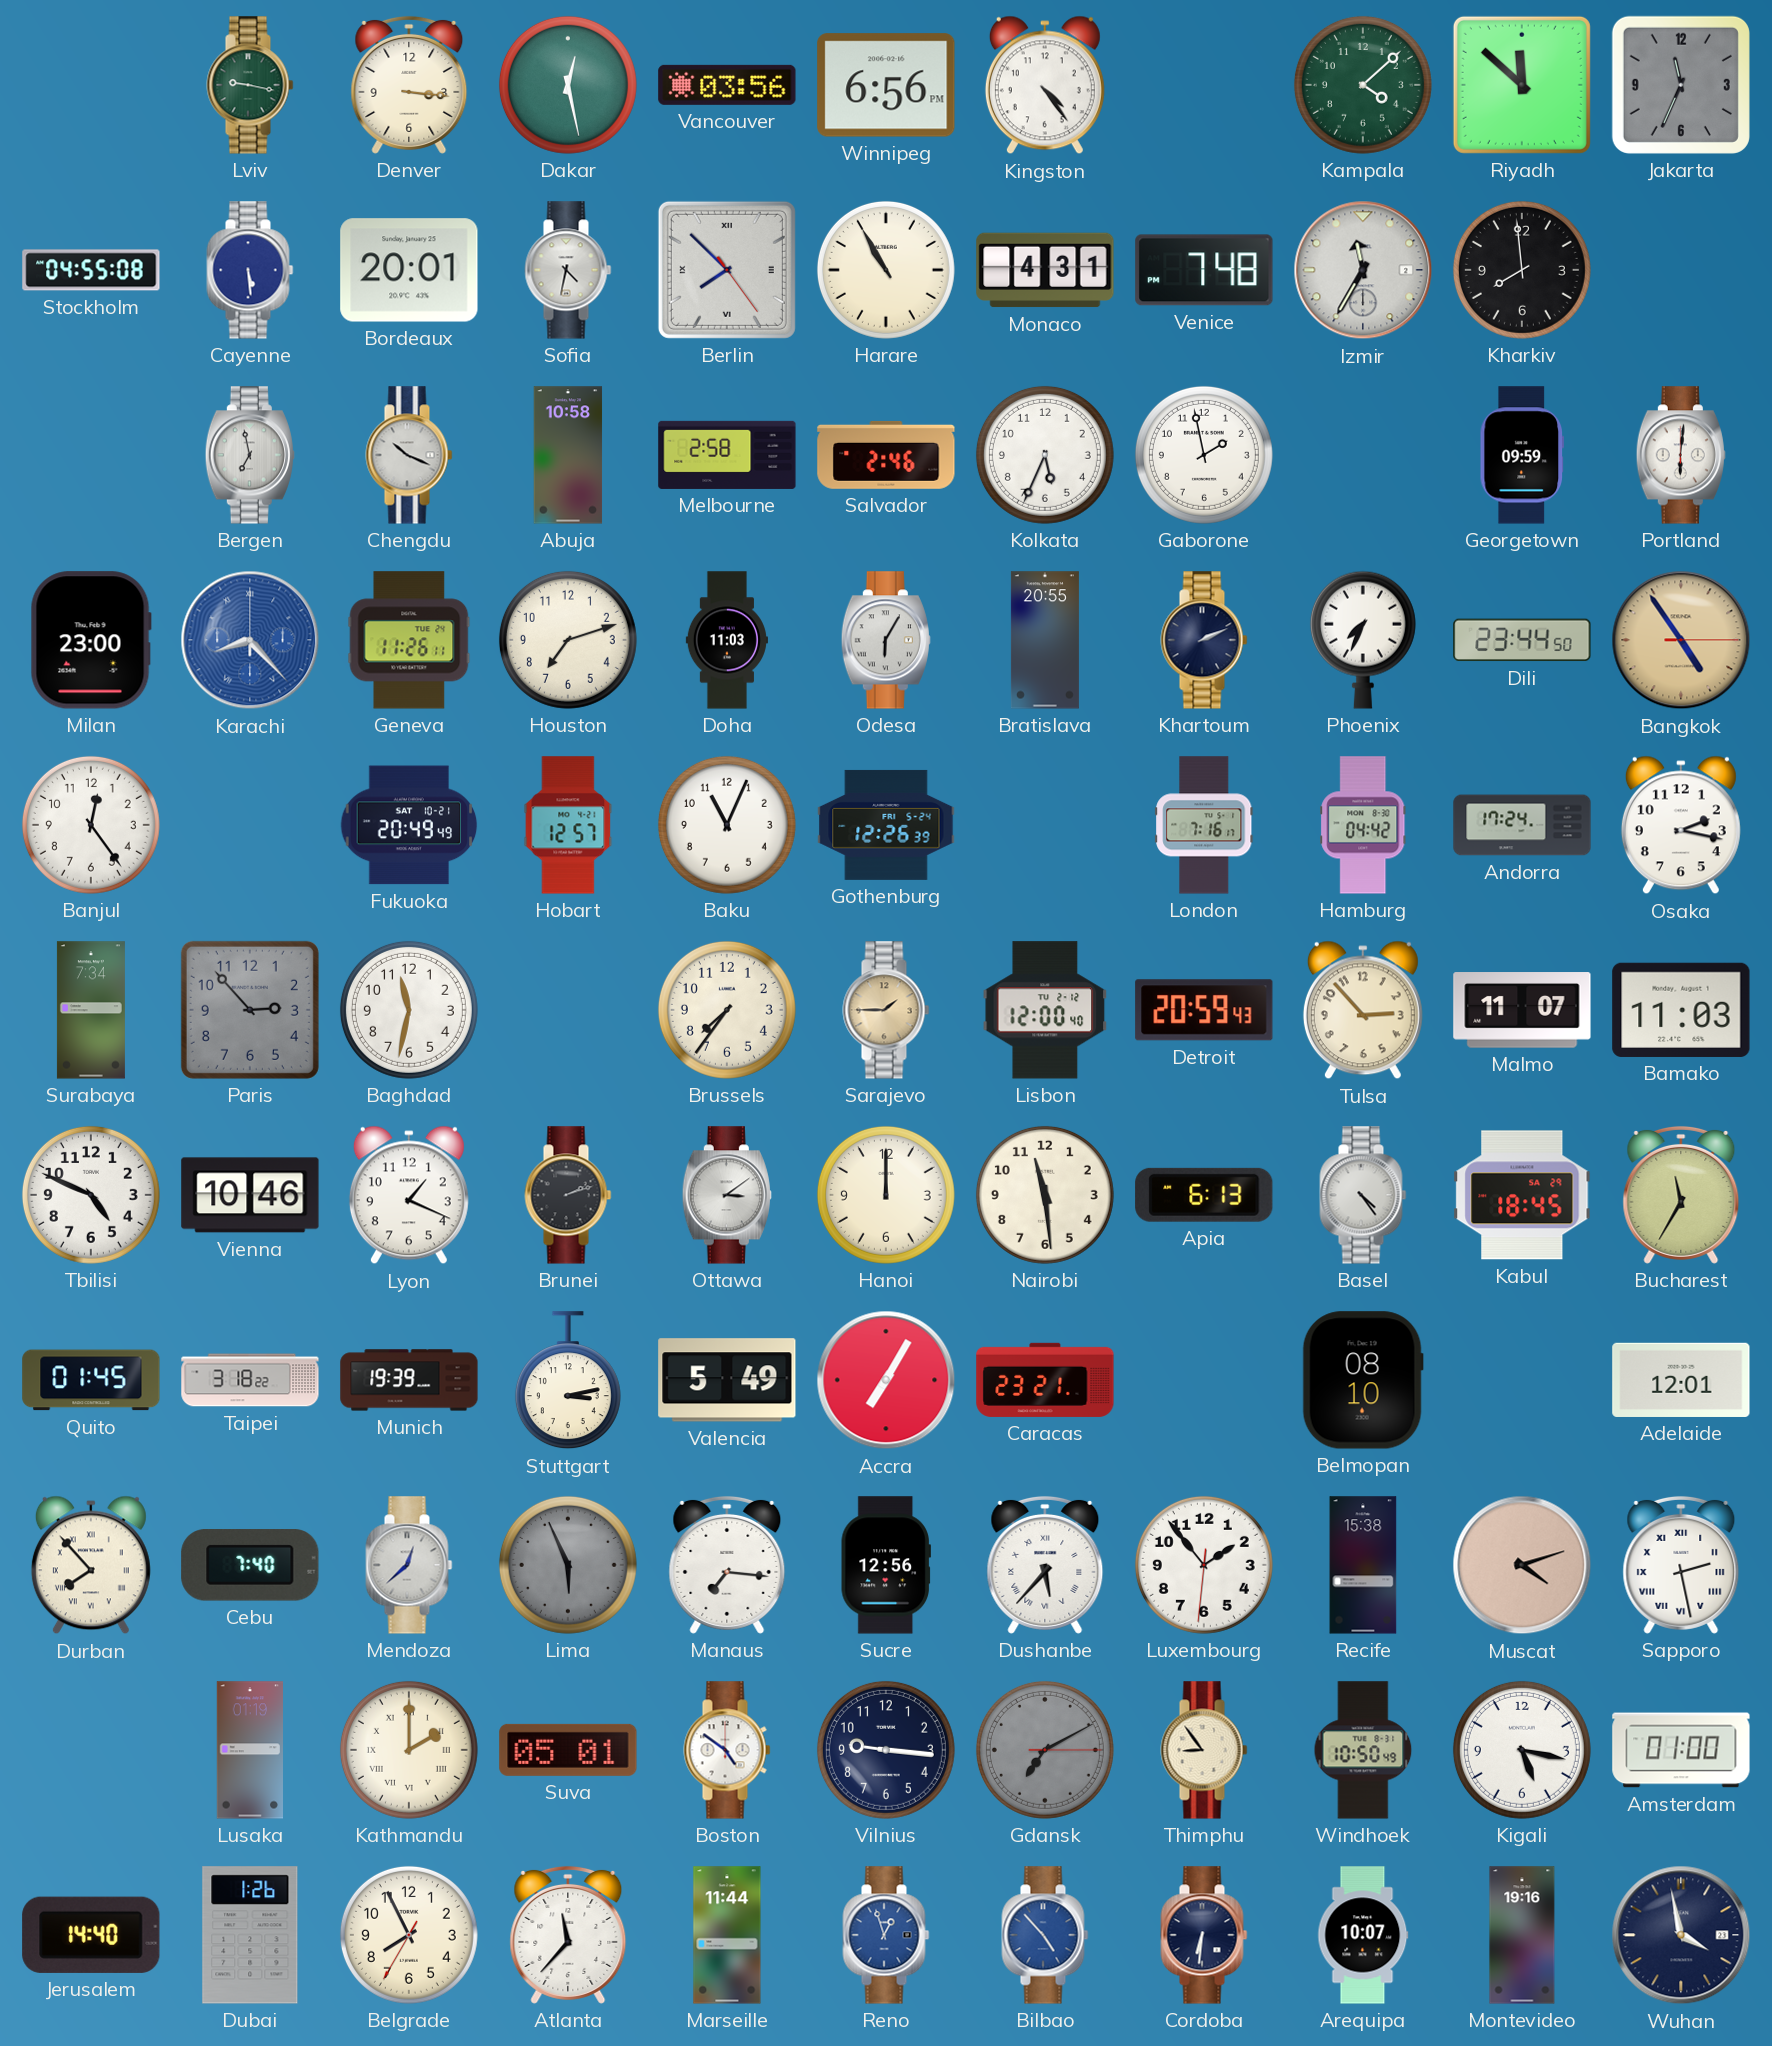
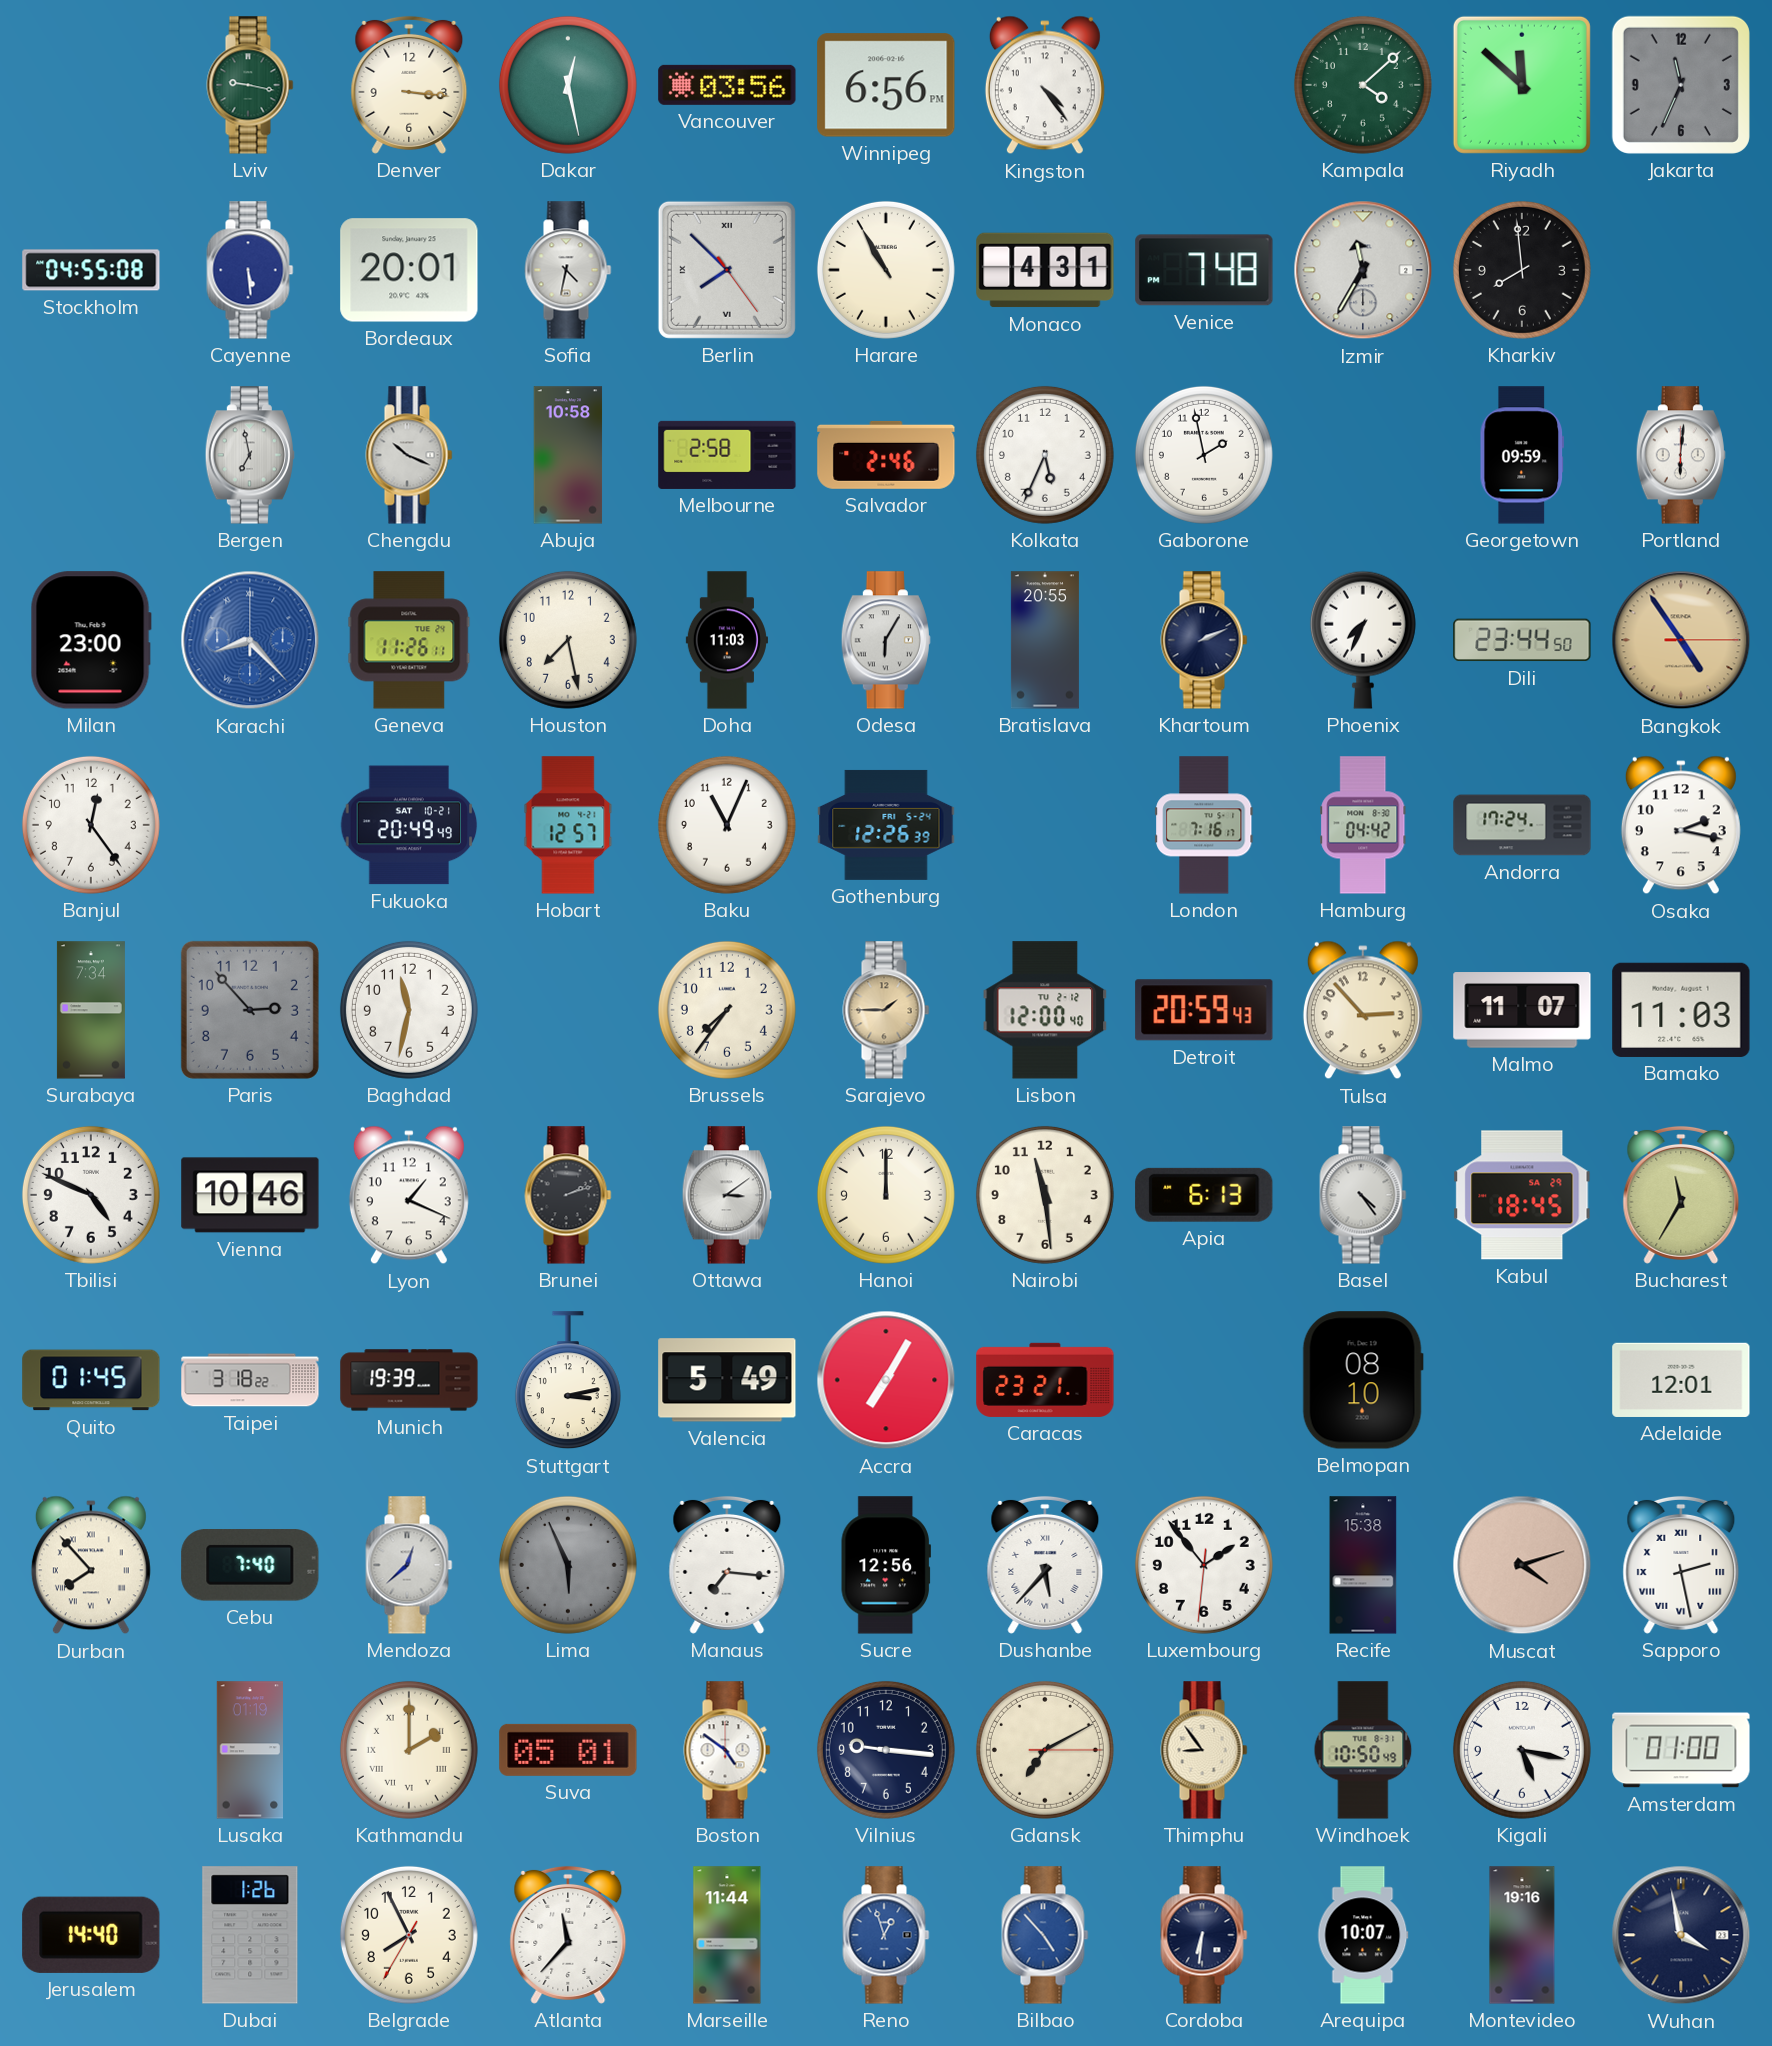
Houston: 7:12 -> 7:28 (568, 640)
Gdansk dial: grey -> cream (1045, 1750)
